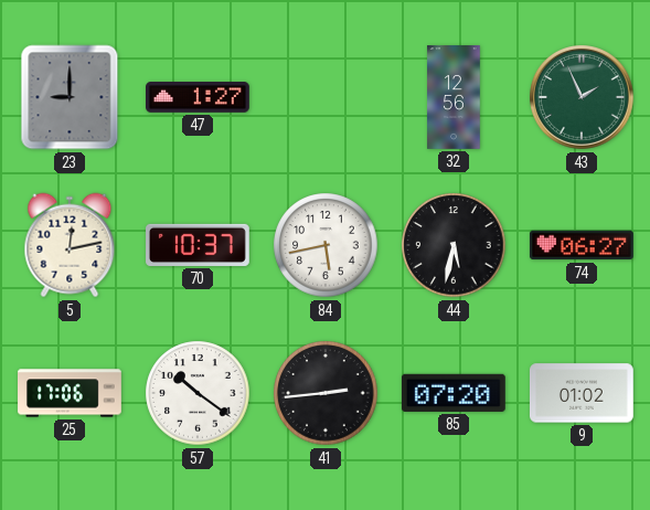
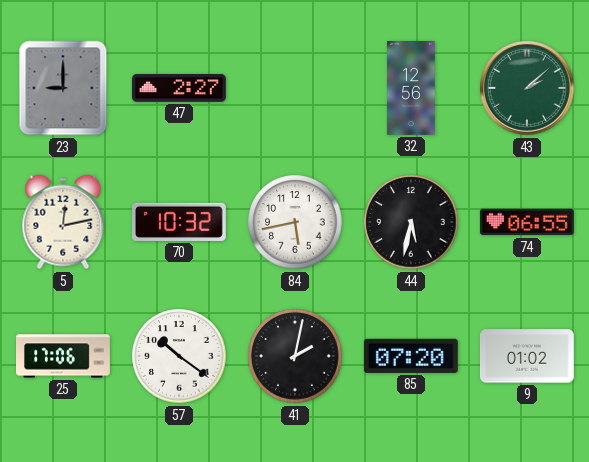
47: 1:27 -> 2:27 (180, 88)
43: 1:56 -> 2:08 (528, 89)
70: 10:37 -> 10:32 (180, 222)
74: 06:27 -> 06:55 (527, 222)
41: 2:44 -> 2:02 (295, 356)
